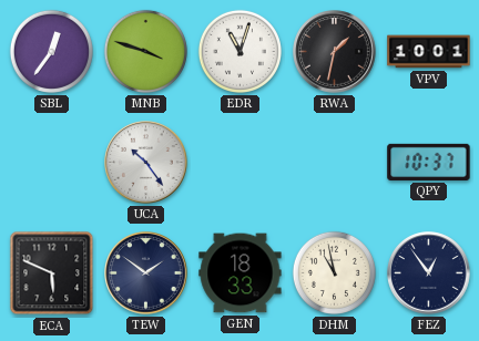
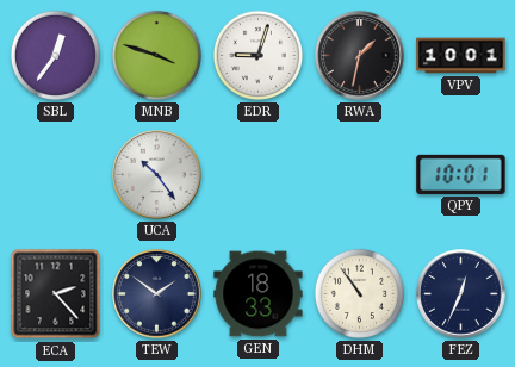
EDR: 11:03 -> 9:03 (257, 55)
QPY: 10:37 -> 10:01 (461, 174)
ECA: 5:49 -> 2:23 (56, 294)
DHM: 10:58 -> 10:54 (359, 293)
FEZ: 12:54 -> 12:34 (461, 294)
